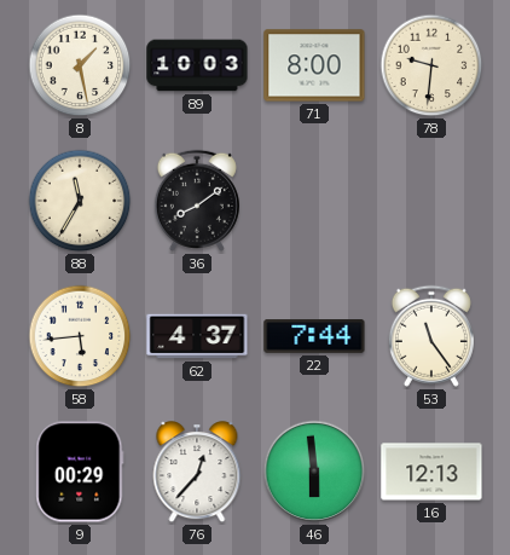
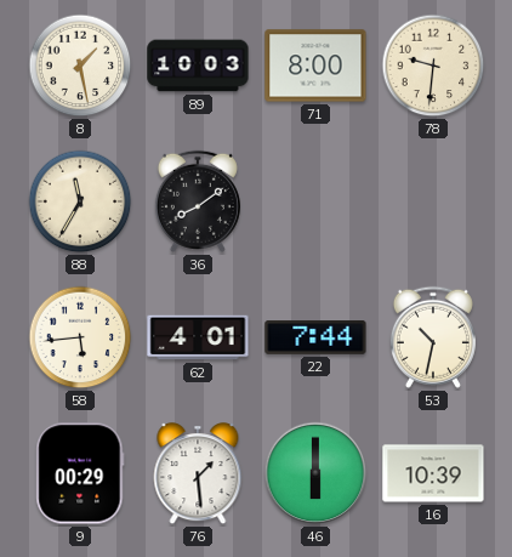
62: 4:37 -> 4:01 (198, 337)
53: 11:24 -> 10:32 (433, 337)
76: 12:37 -> 1:29 (198, 474)
46: 5:59 -> 6:00 (315, 473)
16: 12:13 -> 10:39 (433, 473)
